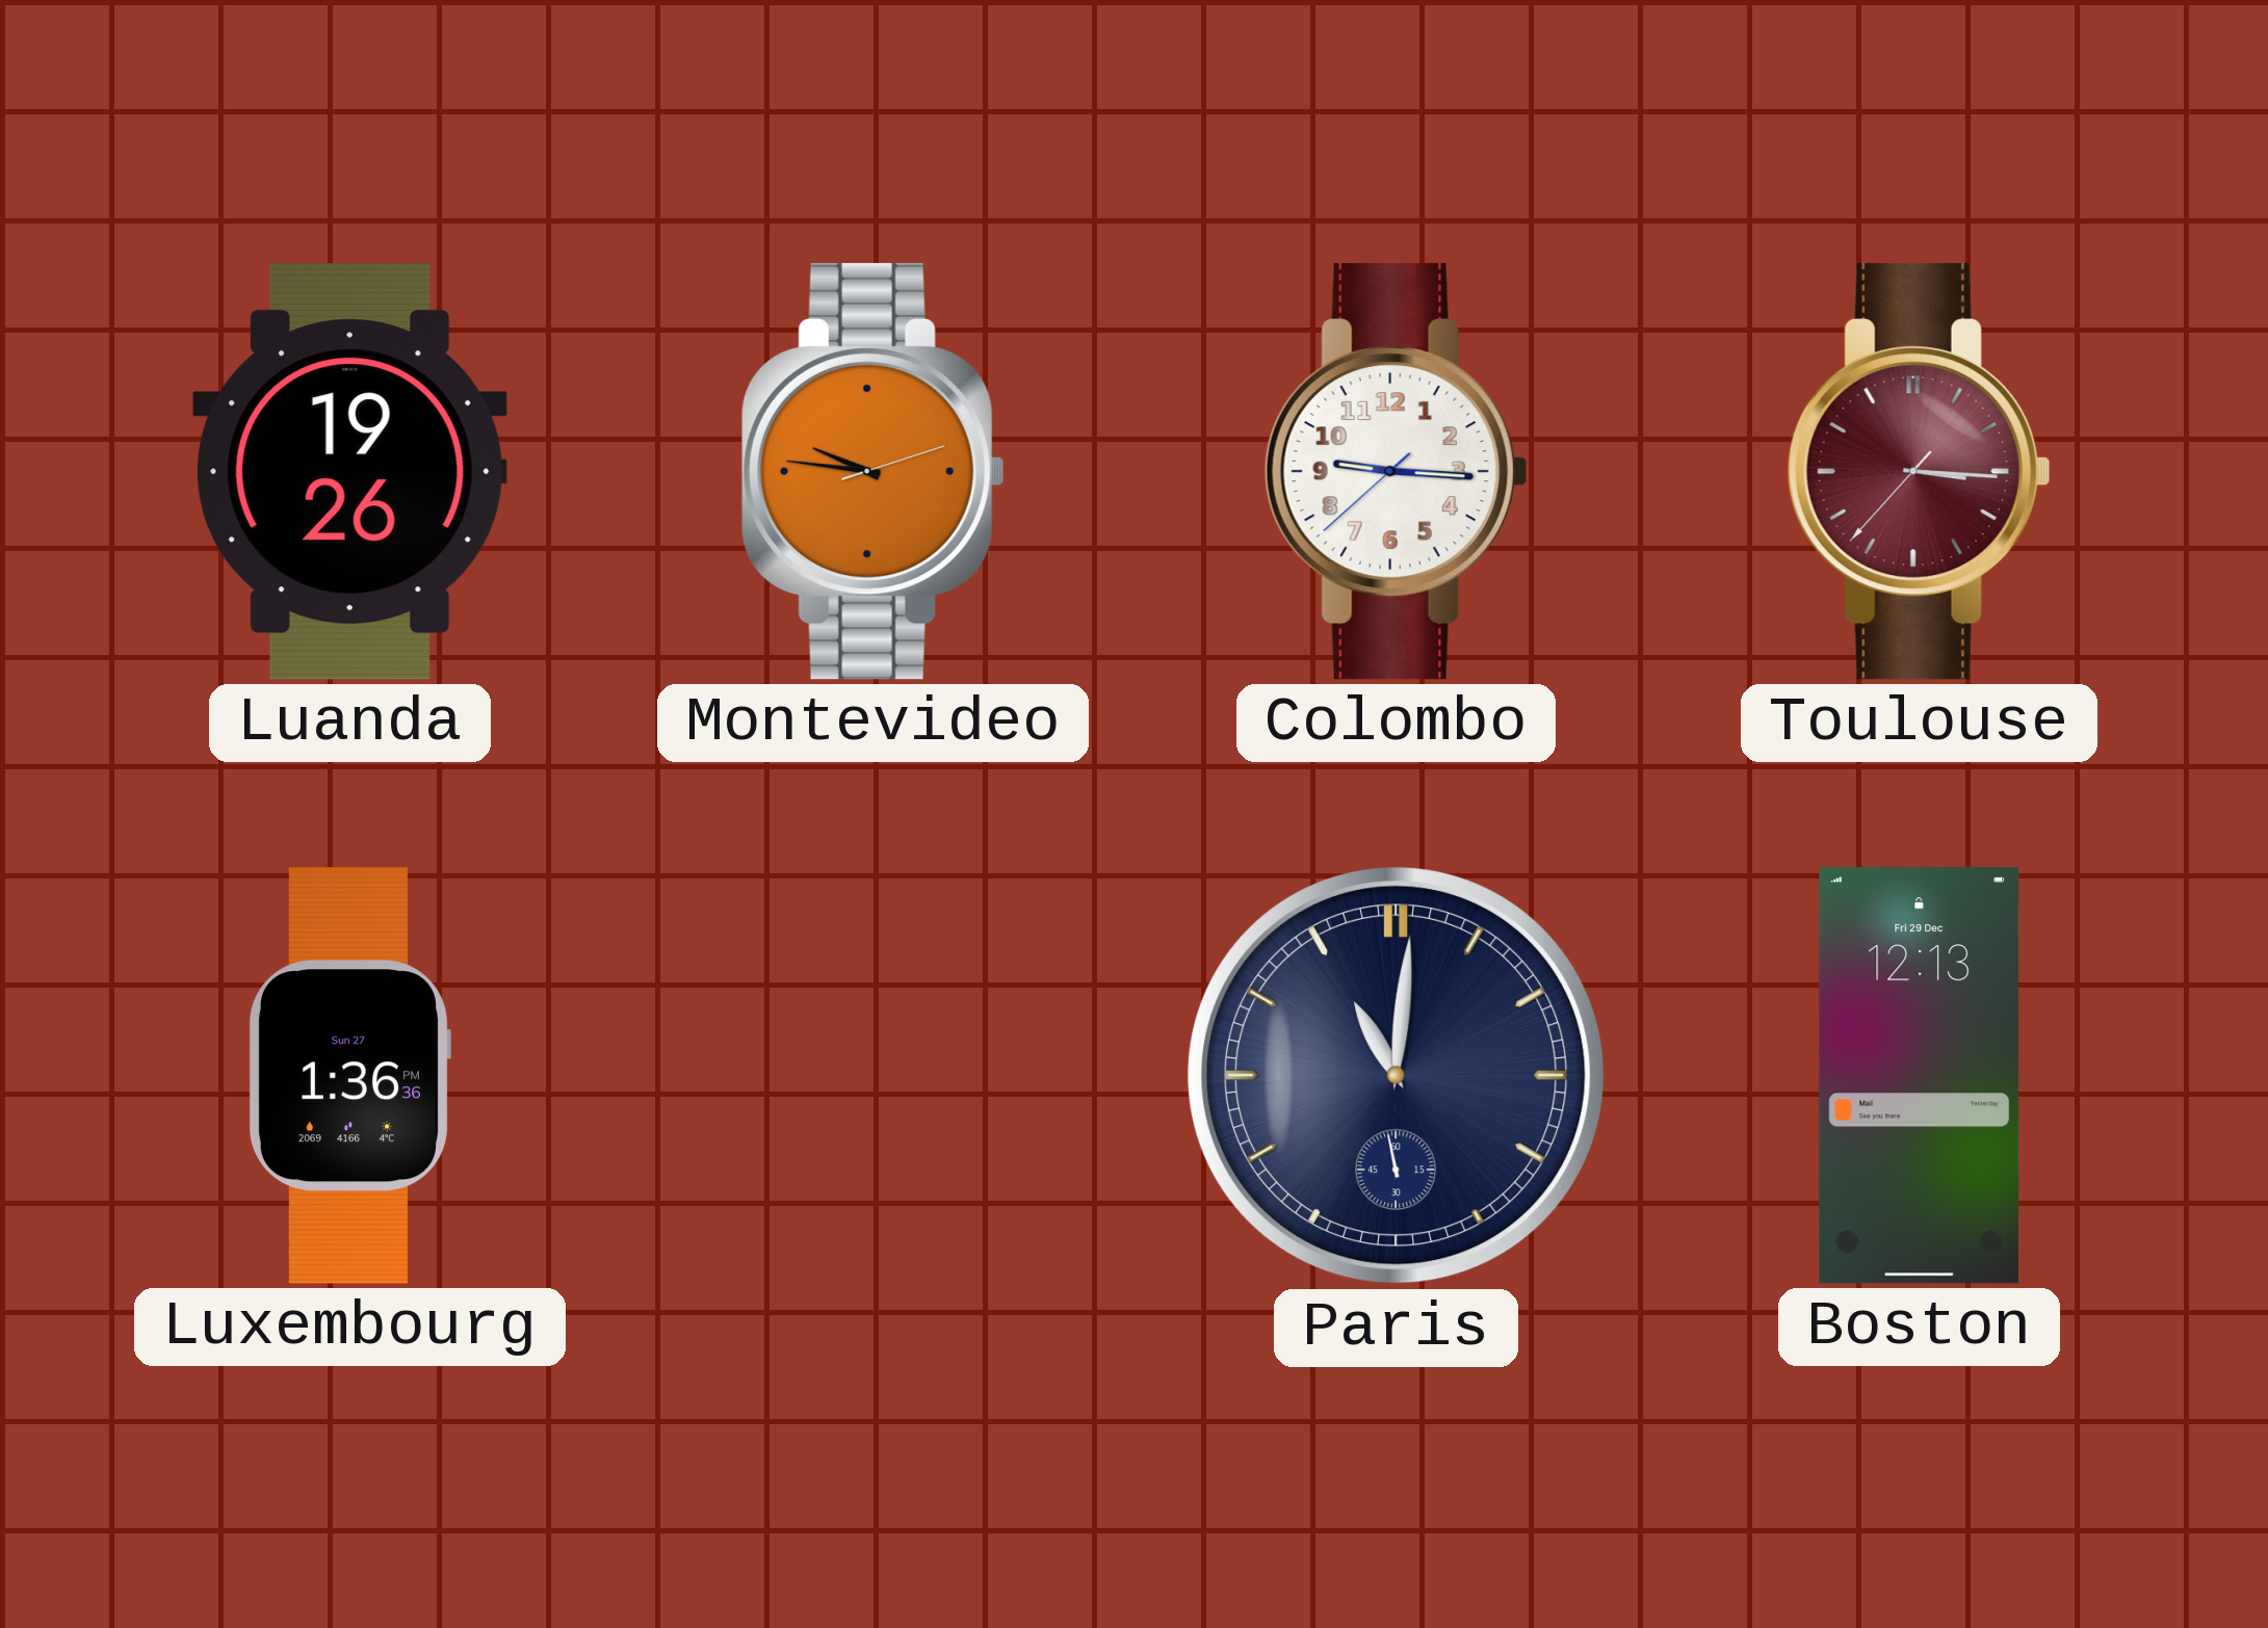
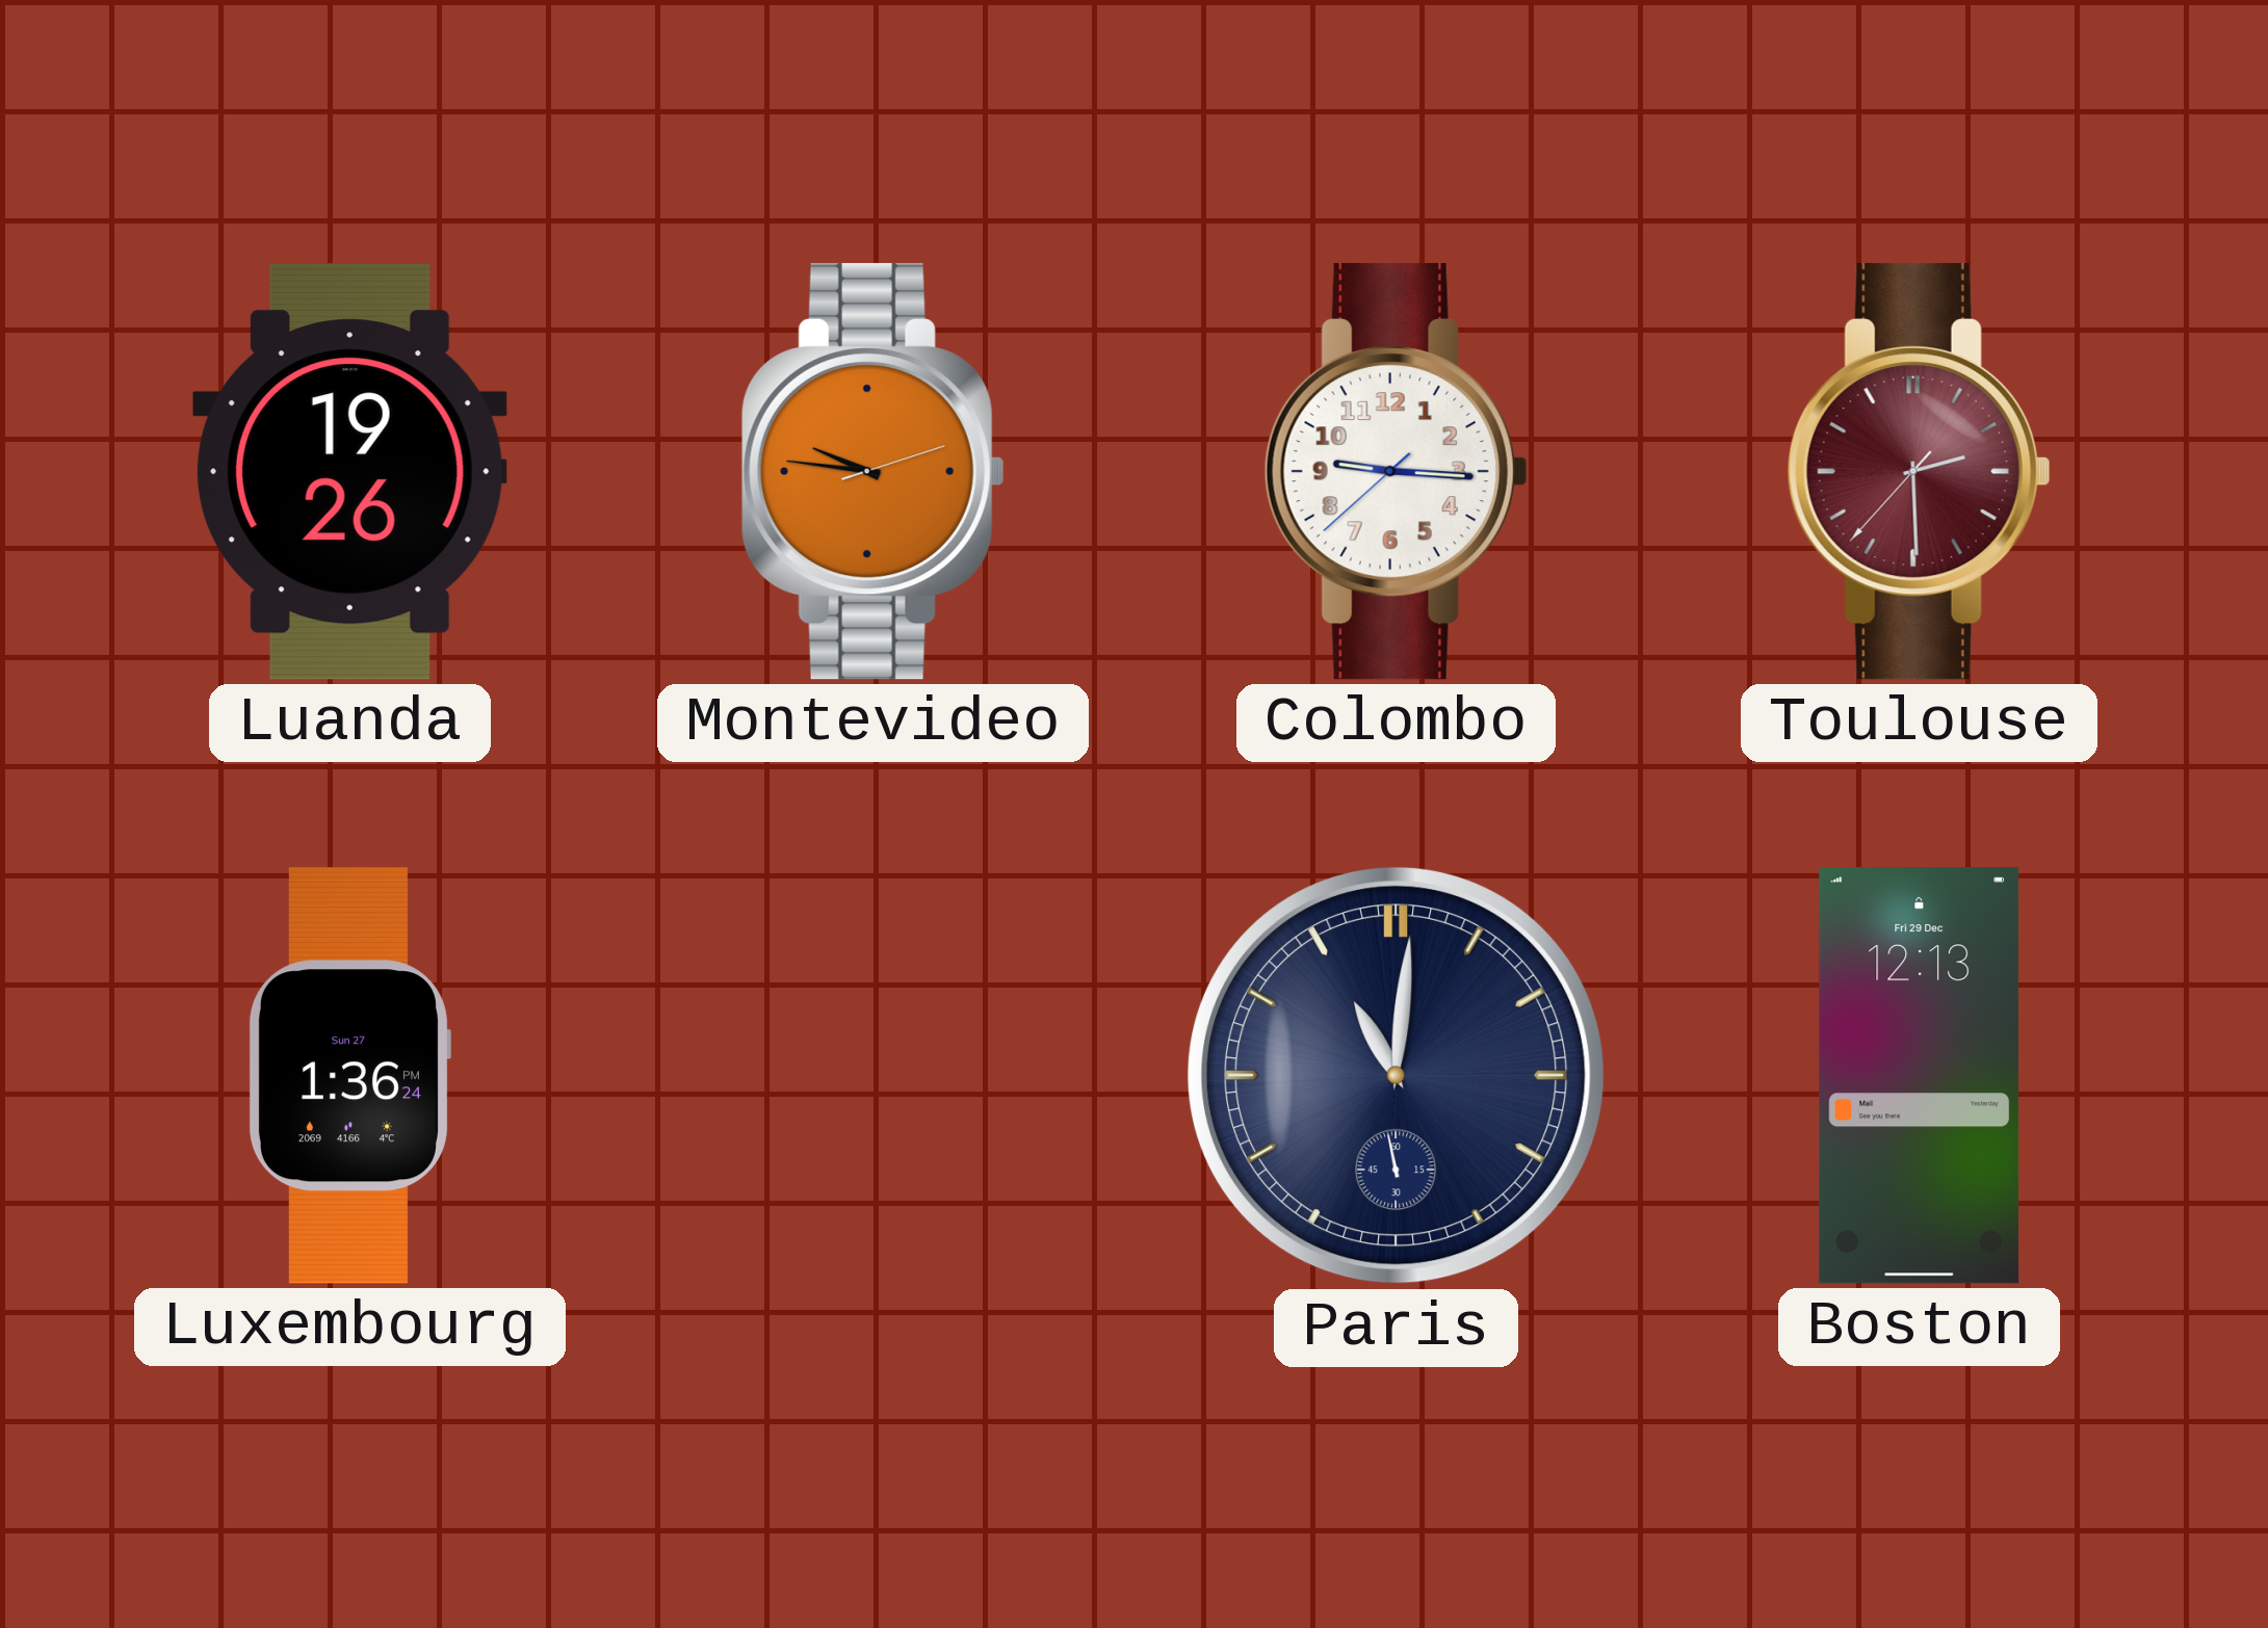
Toulouse: 3:15 -> 2:29 (1919, 471)
Luxembourg: 1:36:36 PM -> 1:36:24 PM (349, 1076)
